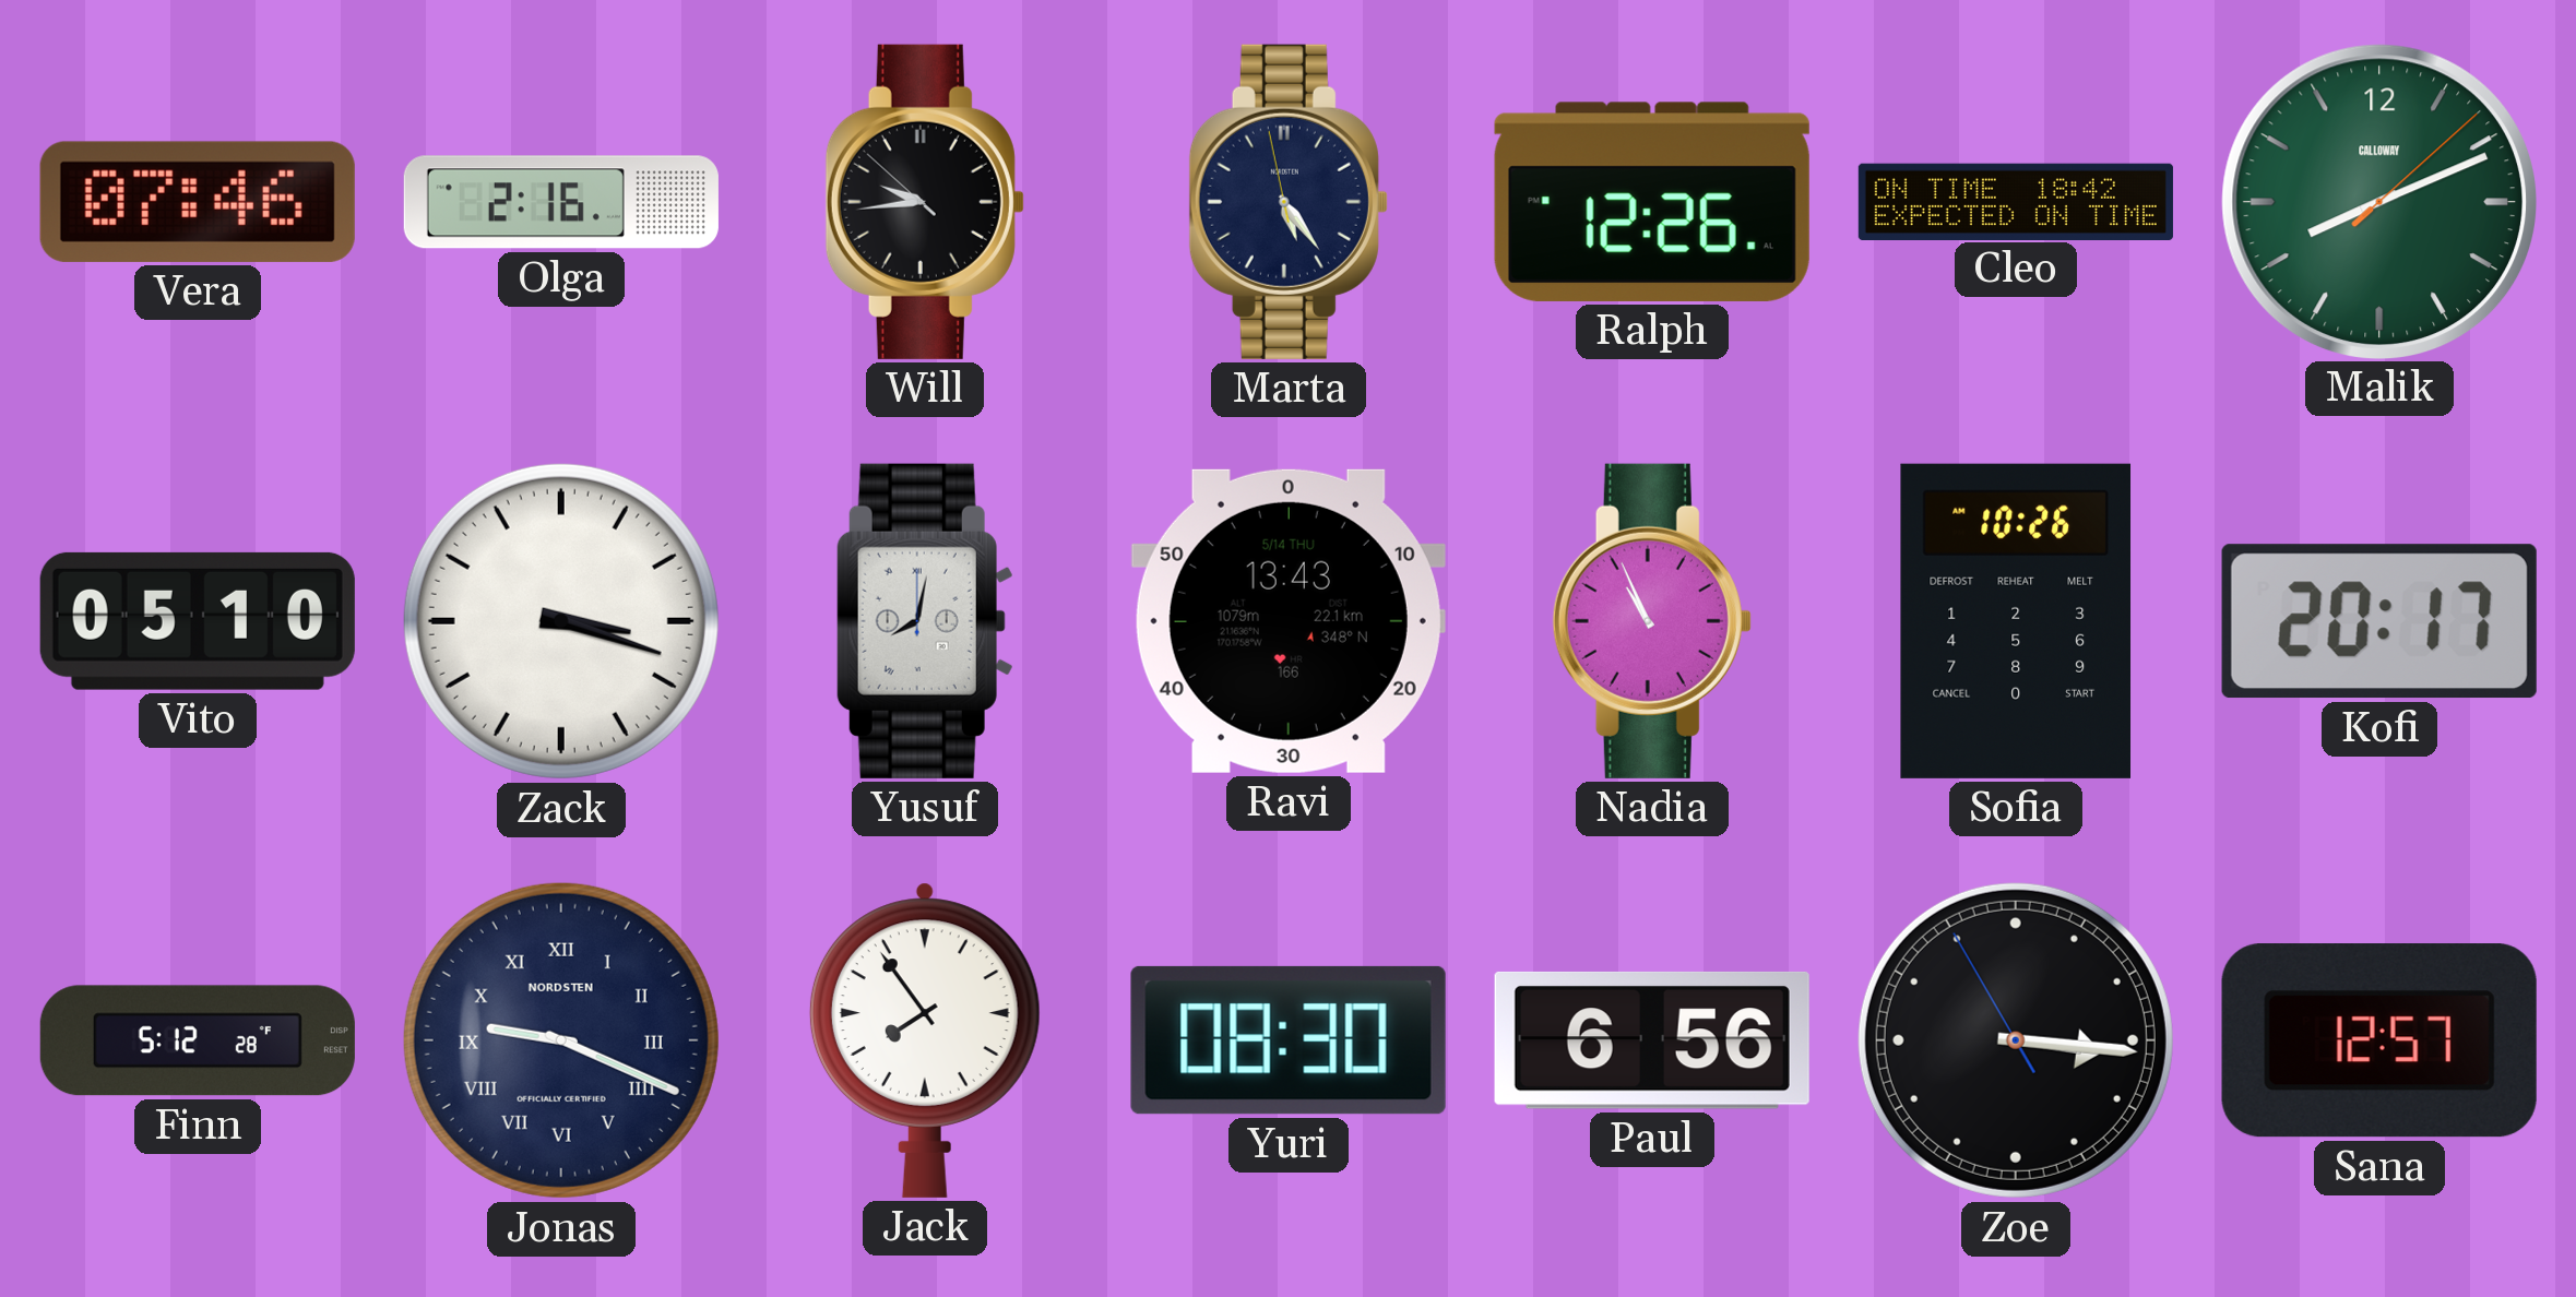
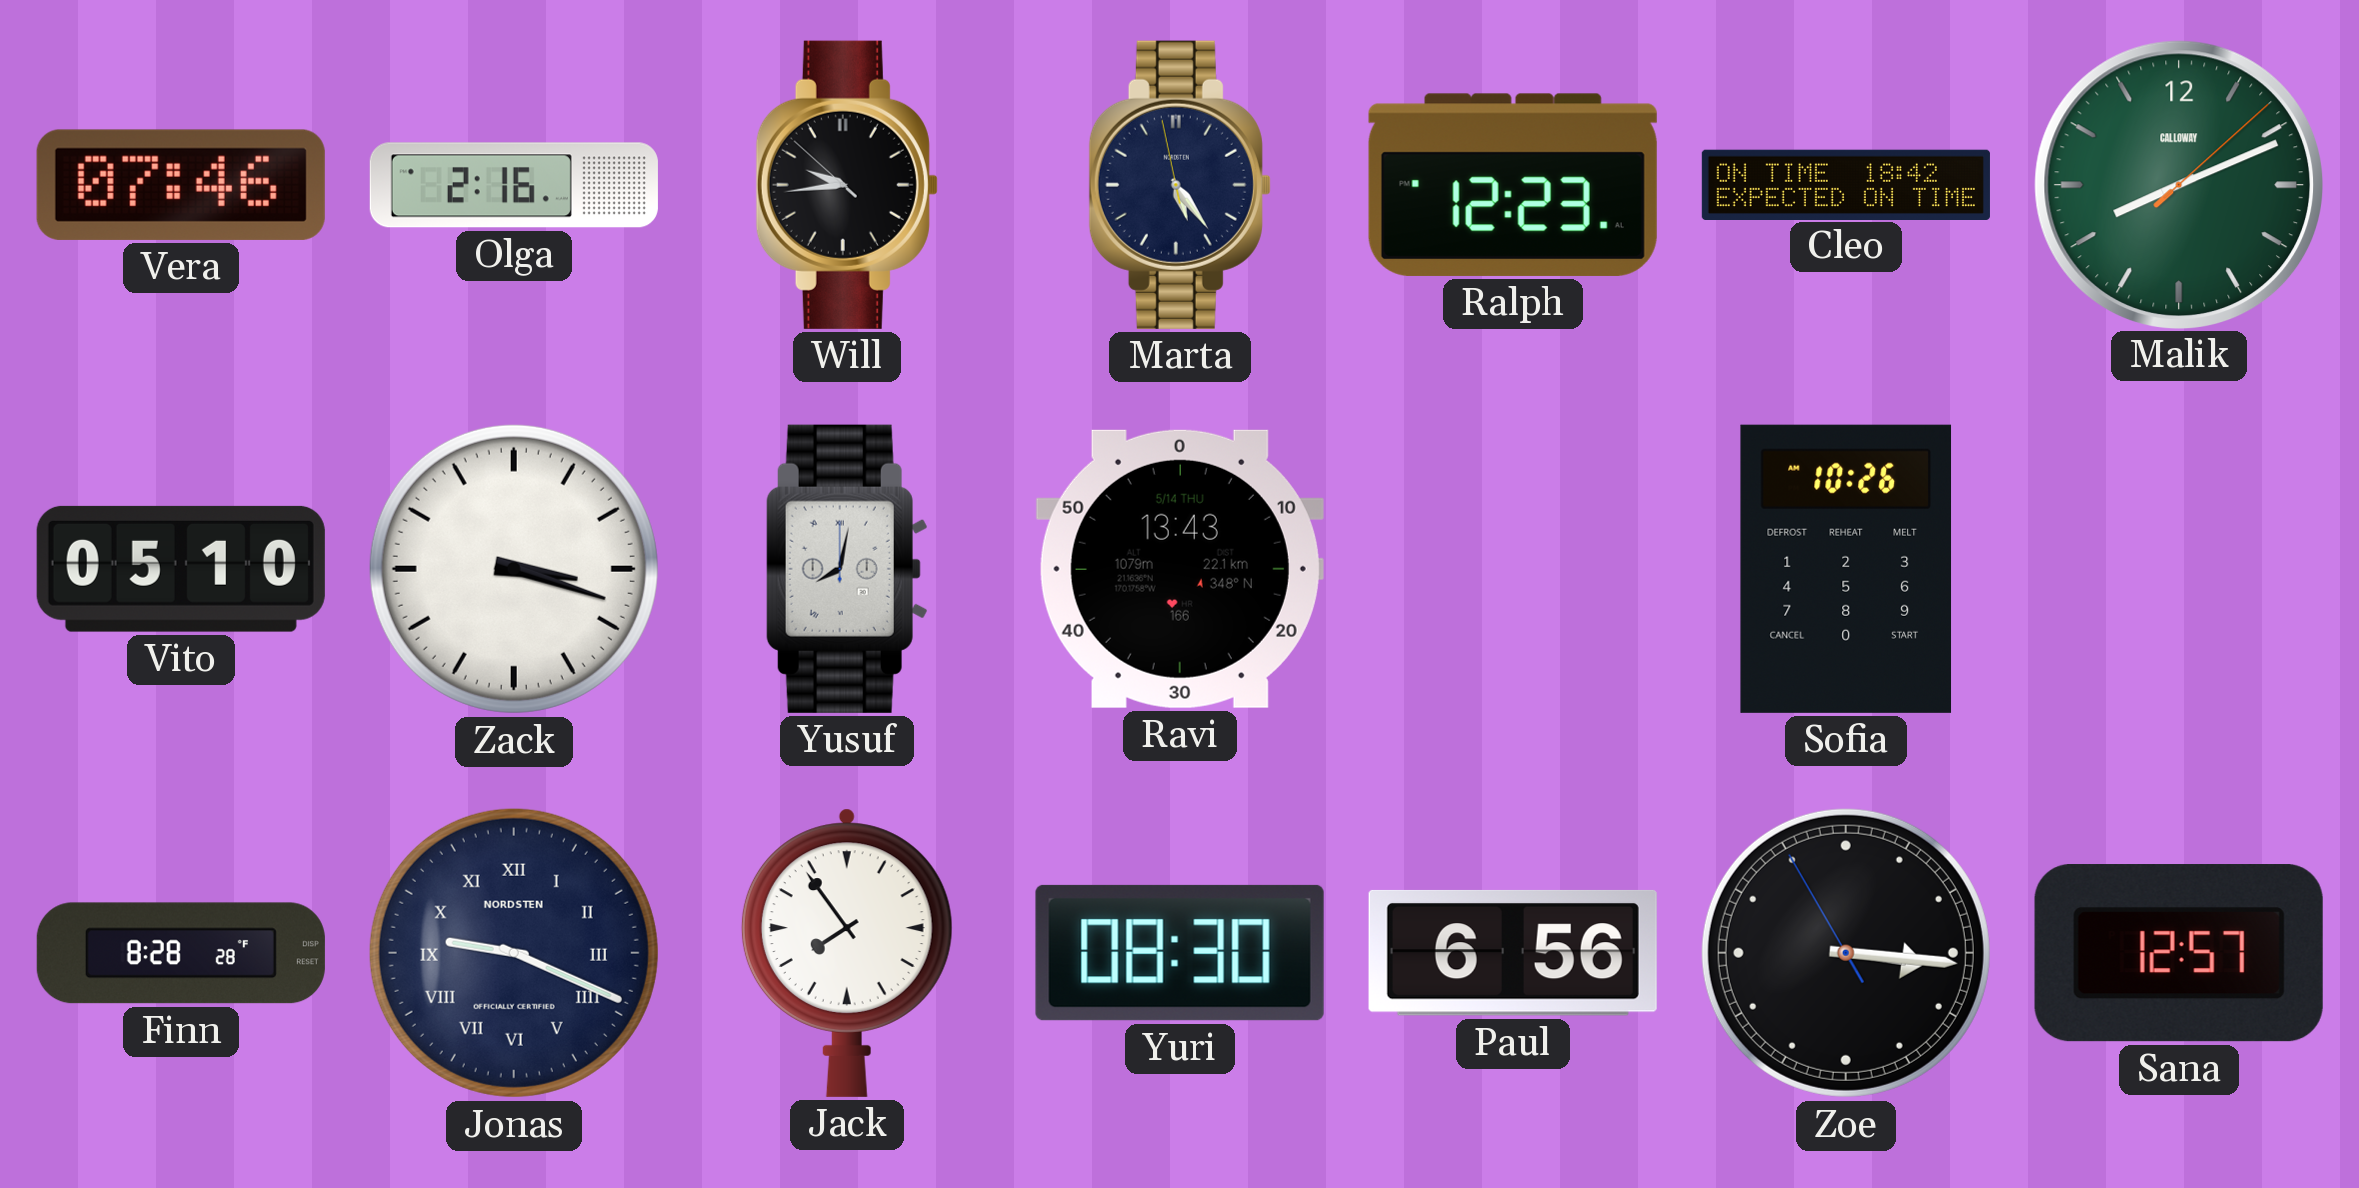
Ralph: 12:26 -> 12:23 (1513, 185)
Nadia: 10:56 -> none (1652, 621)
Kofi: 20:17 -> none (2379, 621)
Finn: 5:12 -> 8:28 (181, 953)
